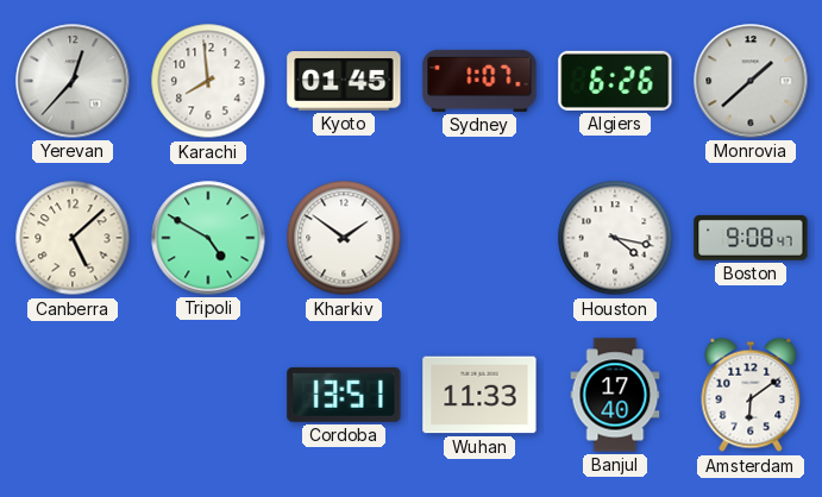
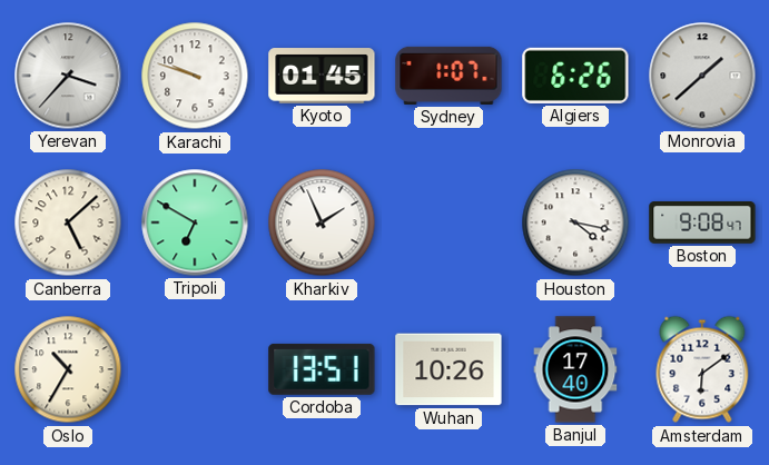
Yerevan: 12:37 -> 3:37 (68, 76)
Karachi: 7:59 -> 9:48 (195, 76)
Tripoli: 4:50 -> 6:50 (195, 222)
Kharkiv: 1:51 -> 1:56 (322, 222)
Oslo: none -> 10:35 (68, 369)
Wuhan: 11:33 -> 10:26 (448, 369)
